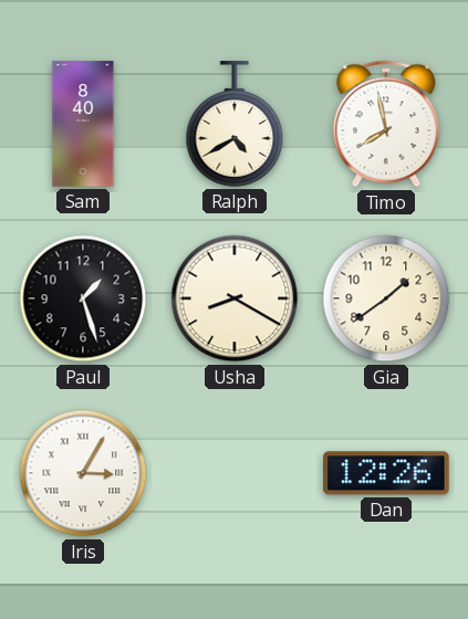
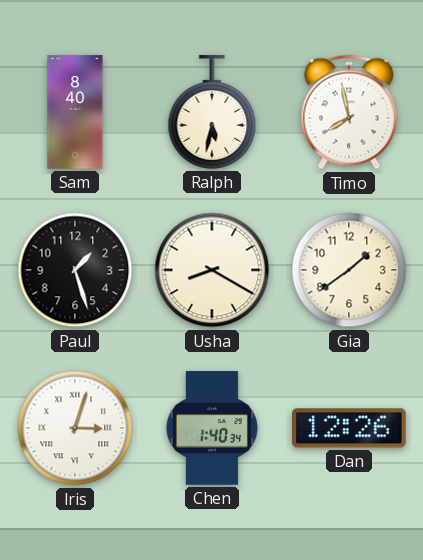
Ralph: 4:40 -> 5:32 (212, 112)
Iris: 3:05 -> 3:03 (75, 428)
Chen: none -> 1:40 (212, 428)
